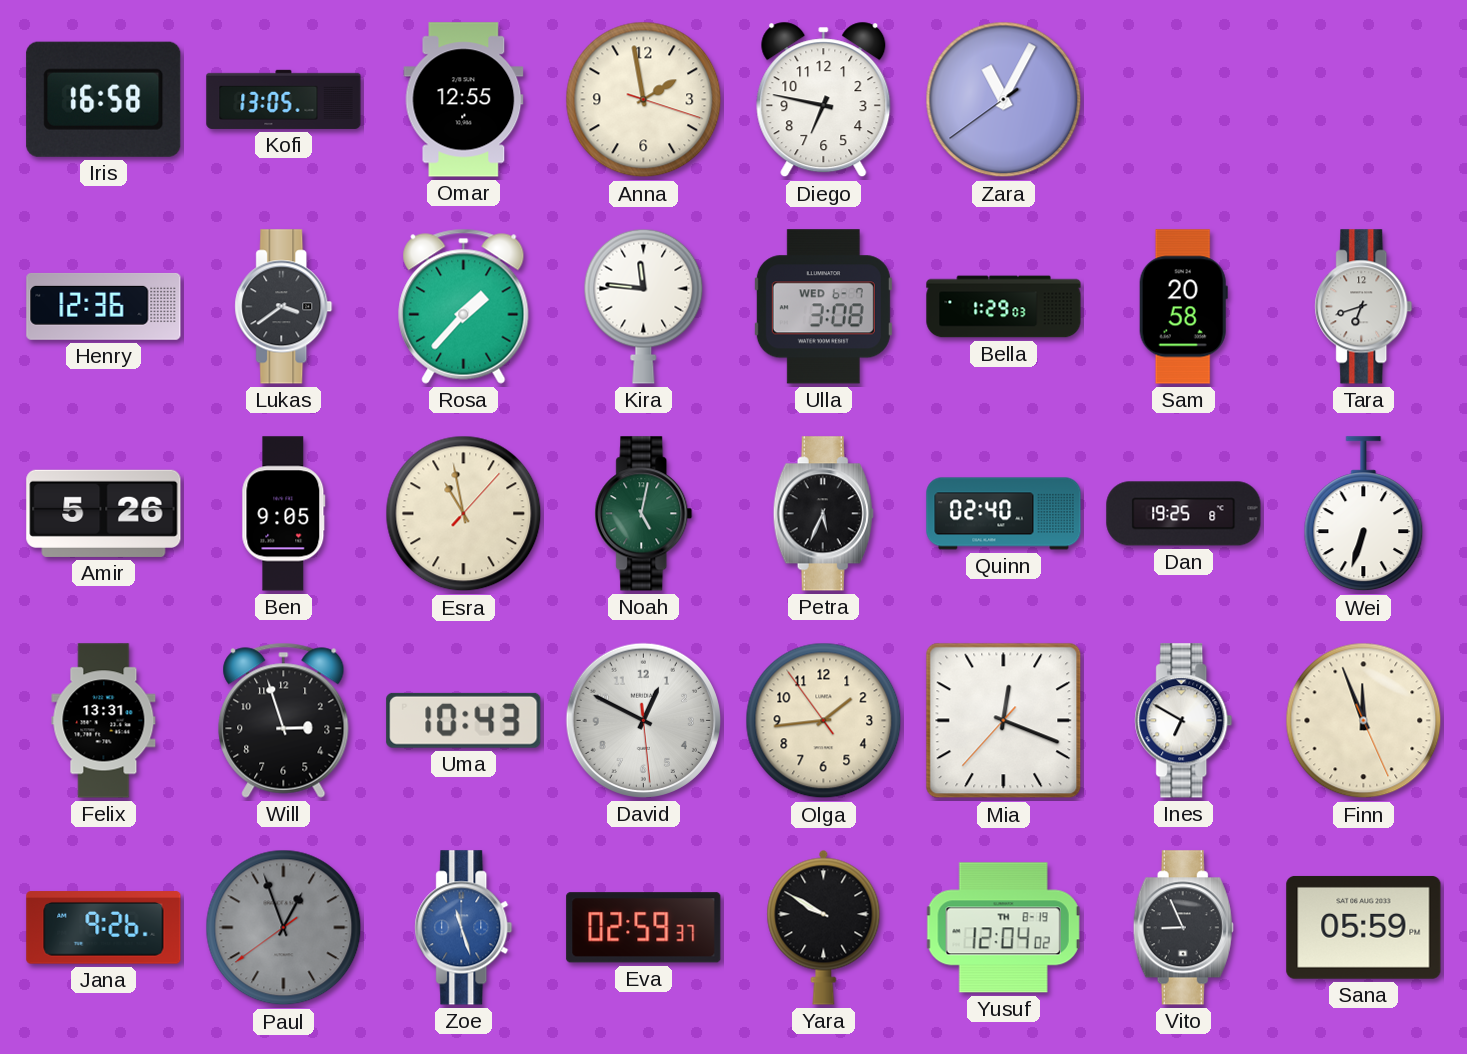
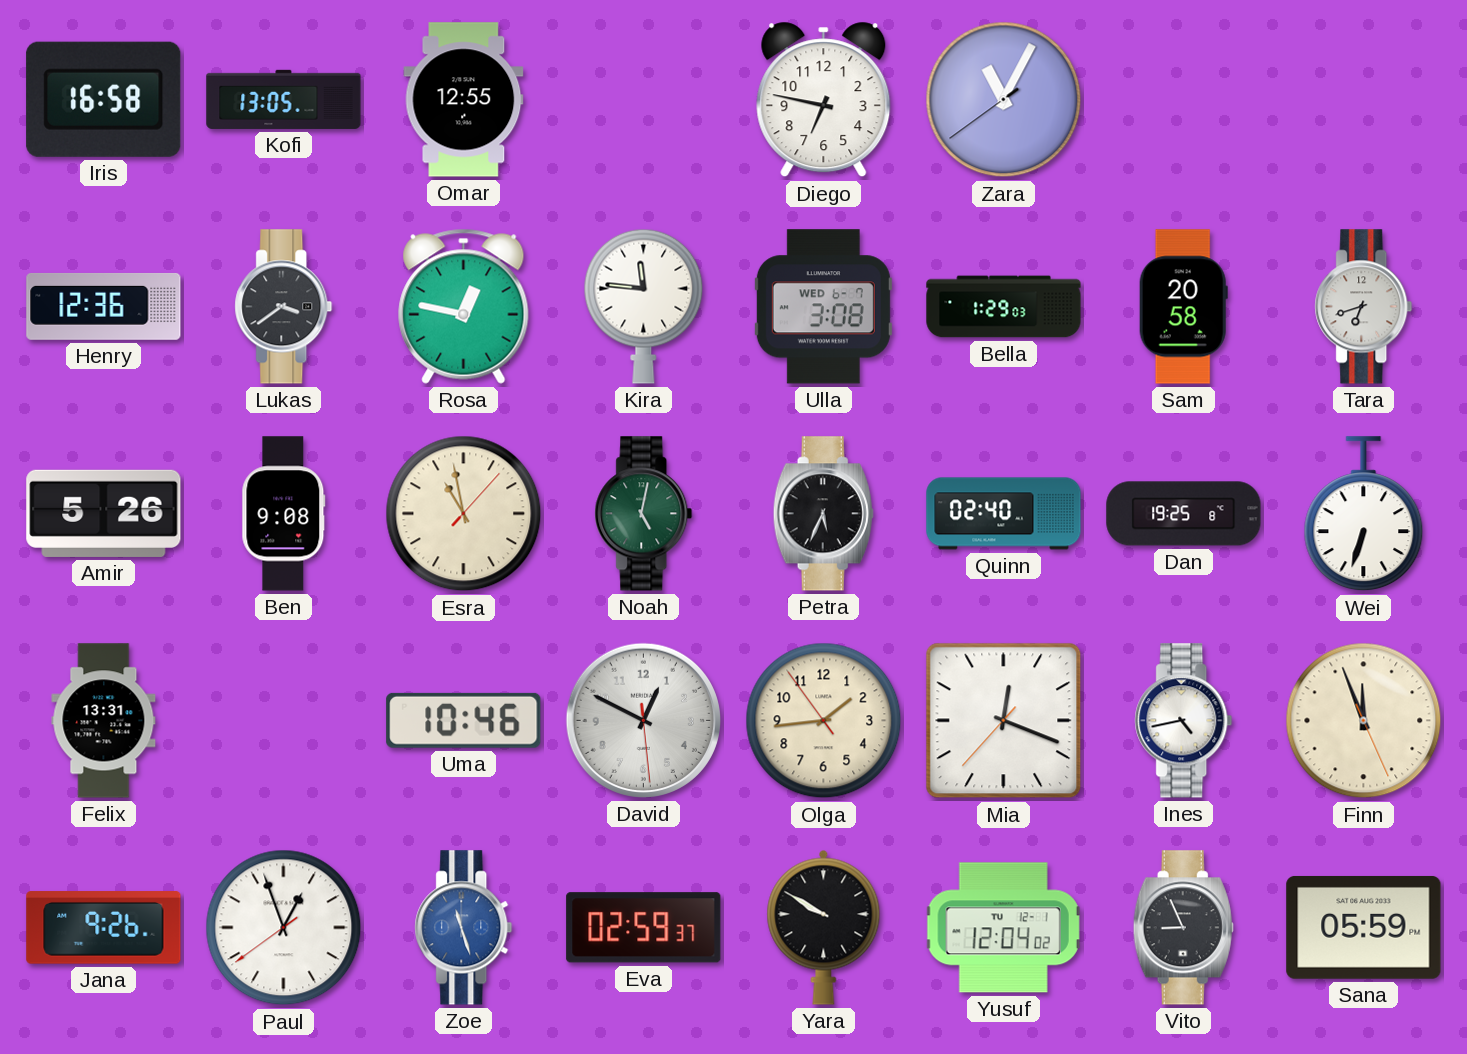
Anna: 1:58 -> none (644, 100)
Rosa: 1:37 -> 12:47 (464, 306)
Ben: 9:05 -> 9:08 (284, 514)
Will: 2:57 -> none (284, 720)
Uma: 10:43 -> 10:46 (464, 720)
Ines: 6:50 -> 4:43 (1184, 721)
Paul dial: grey -> white (284, 928)
Yusuf date: TH 8-19 -> TU 12-1 (1003, 928)
